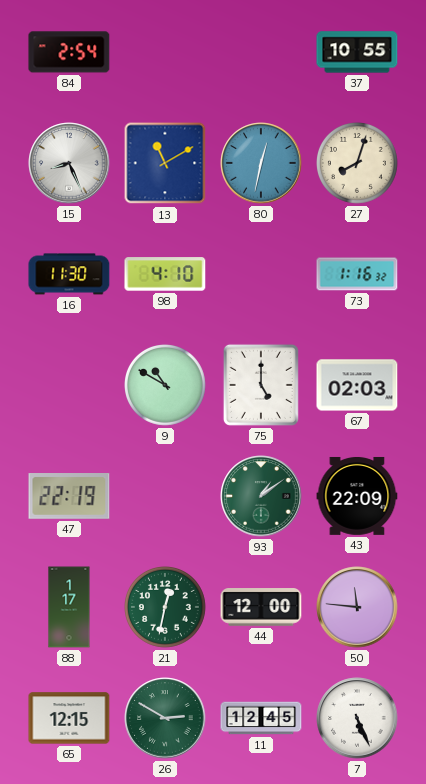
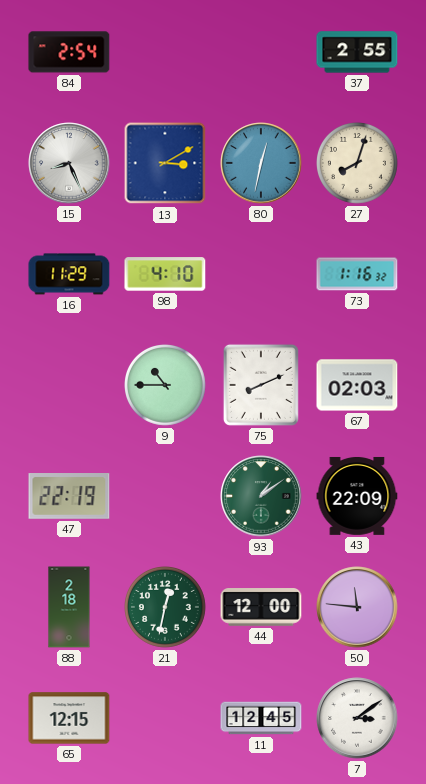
37: 10:55 -> 2:55 (357, 52)
13: 11:10 -> 3:10 (165, 163)
16: 11:30 -> 11:29 (69, 274)
9: 10:50 -> 10:45 (166, 386)
75: 5:00 -> 8:11 (261, 385)
88: 1:17 -> 2:18 (69, 607)
26: 2:50 -> none (165, 718)
7: 5:26 -> 3:09 (357, 718)
